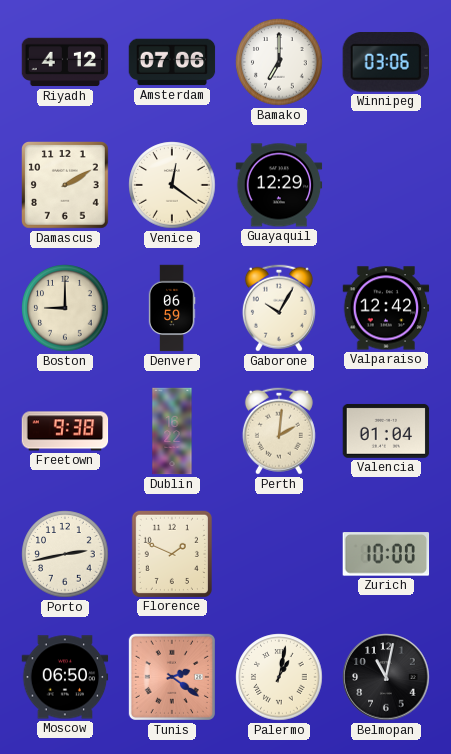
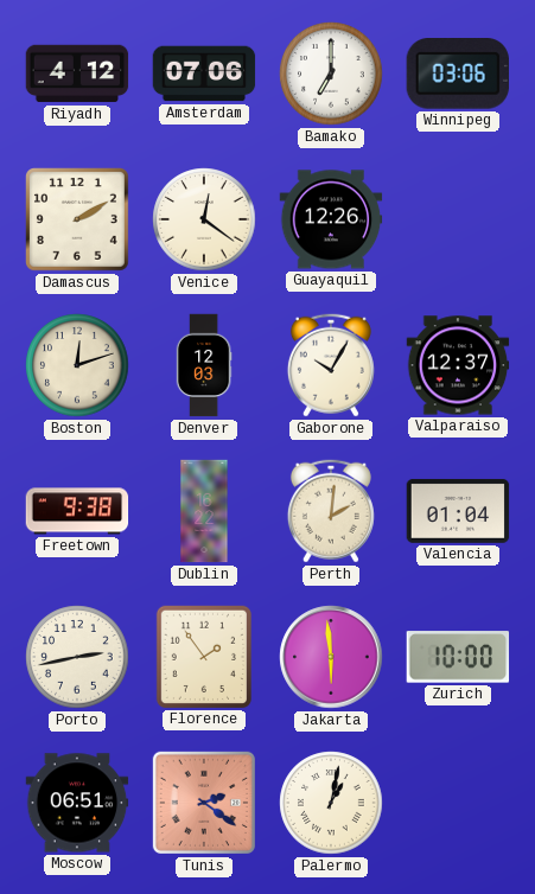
Guayaquil: 12:29 -> 12:26 (331, 219)
Boston: 9:00 -> 12:12 (77, 365)
Denver: 06:59 -> 12:03 (204, 365)
Valparaiso: 12:42 -> 12:37 (458, 365)
Florence: 1:49 -> 1:54 (203, 656)
Jakarta: none -> 5:59 (331, 657)
Moscow: 06:50 -> 06:51 (77, 803)
Belmopan: 11:02 -> none (386, 677)
